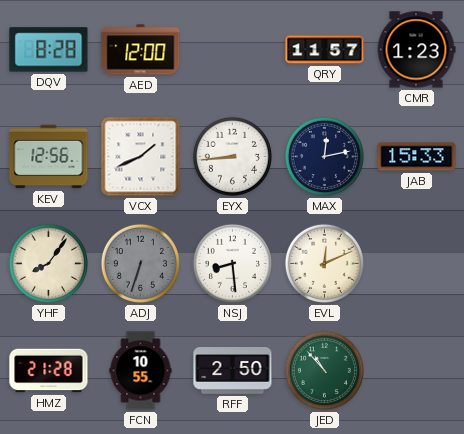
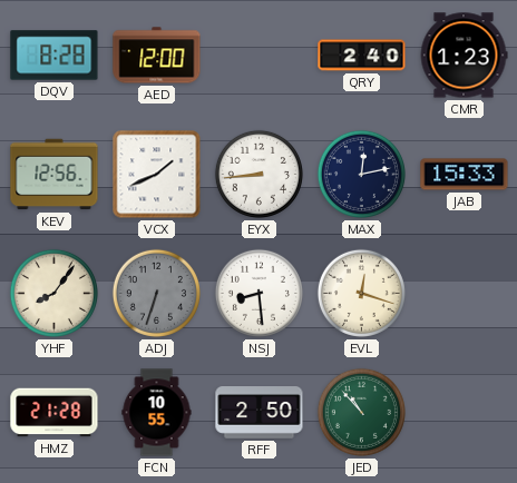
QRY: 11:57 -> 2:40 (362, 56)
EVL: 12:11 -> 12:18 (361, 293)
